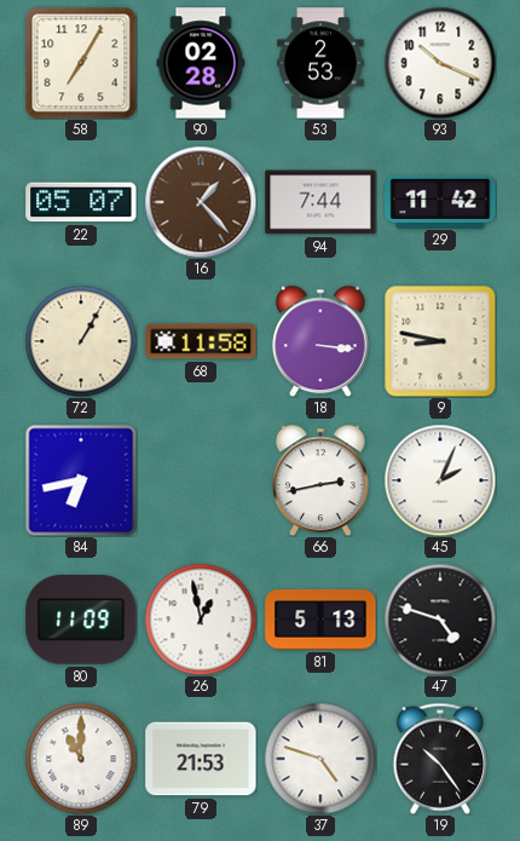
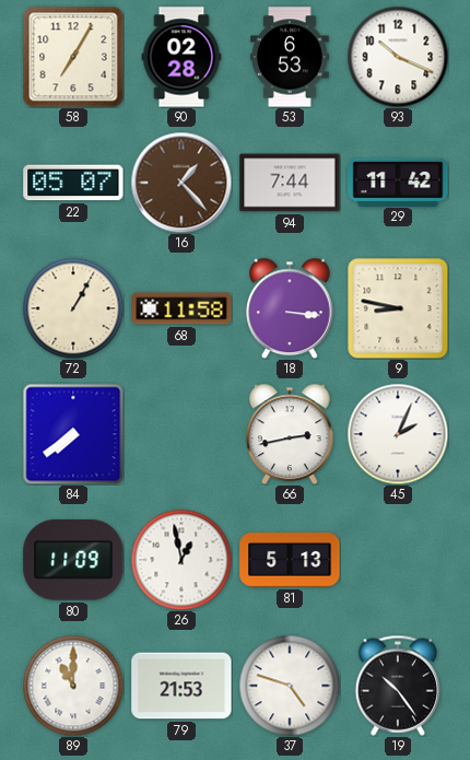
53: 2:53 -> 6:53 (290, 57)
84: 6:43 -> 7:39 (73, 434)
47: 4:48 -> none (440, 620)
